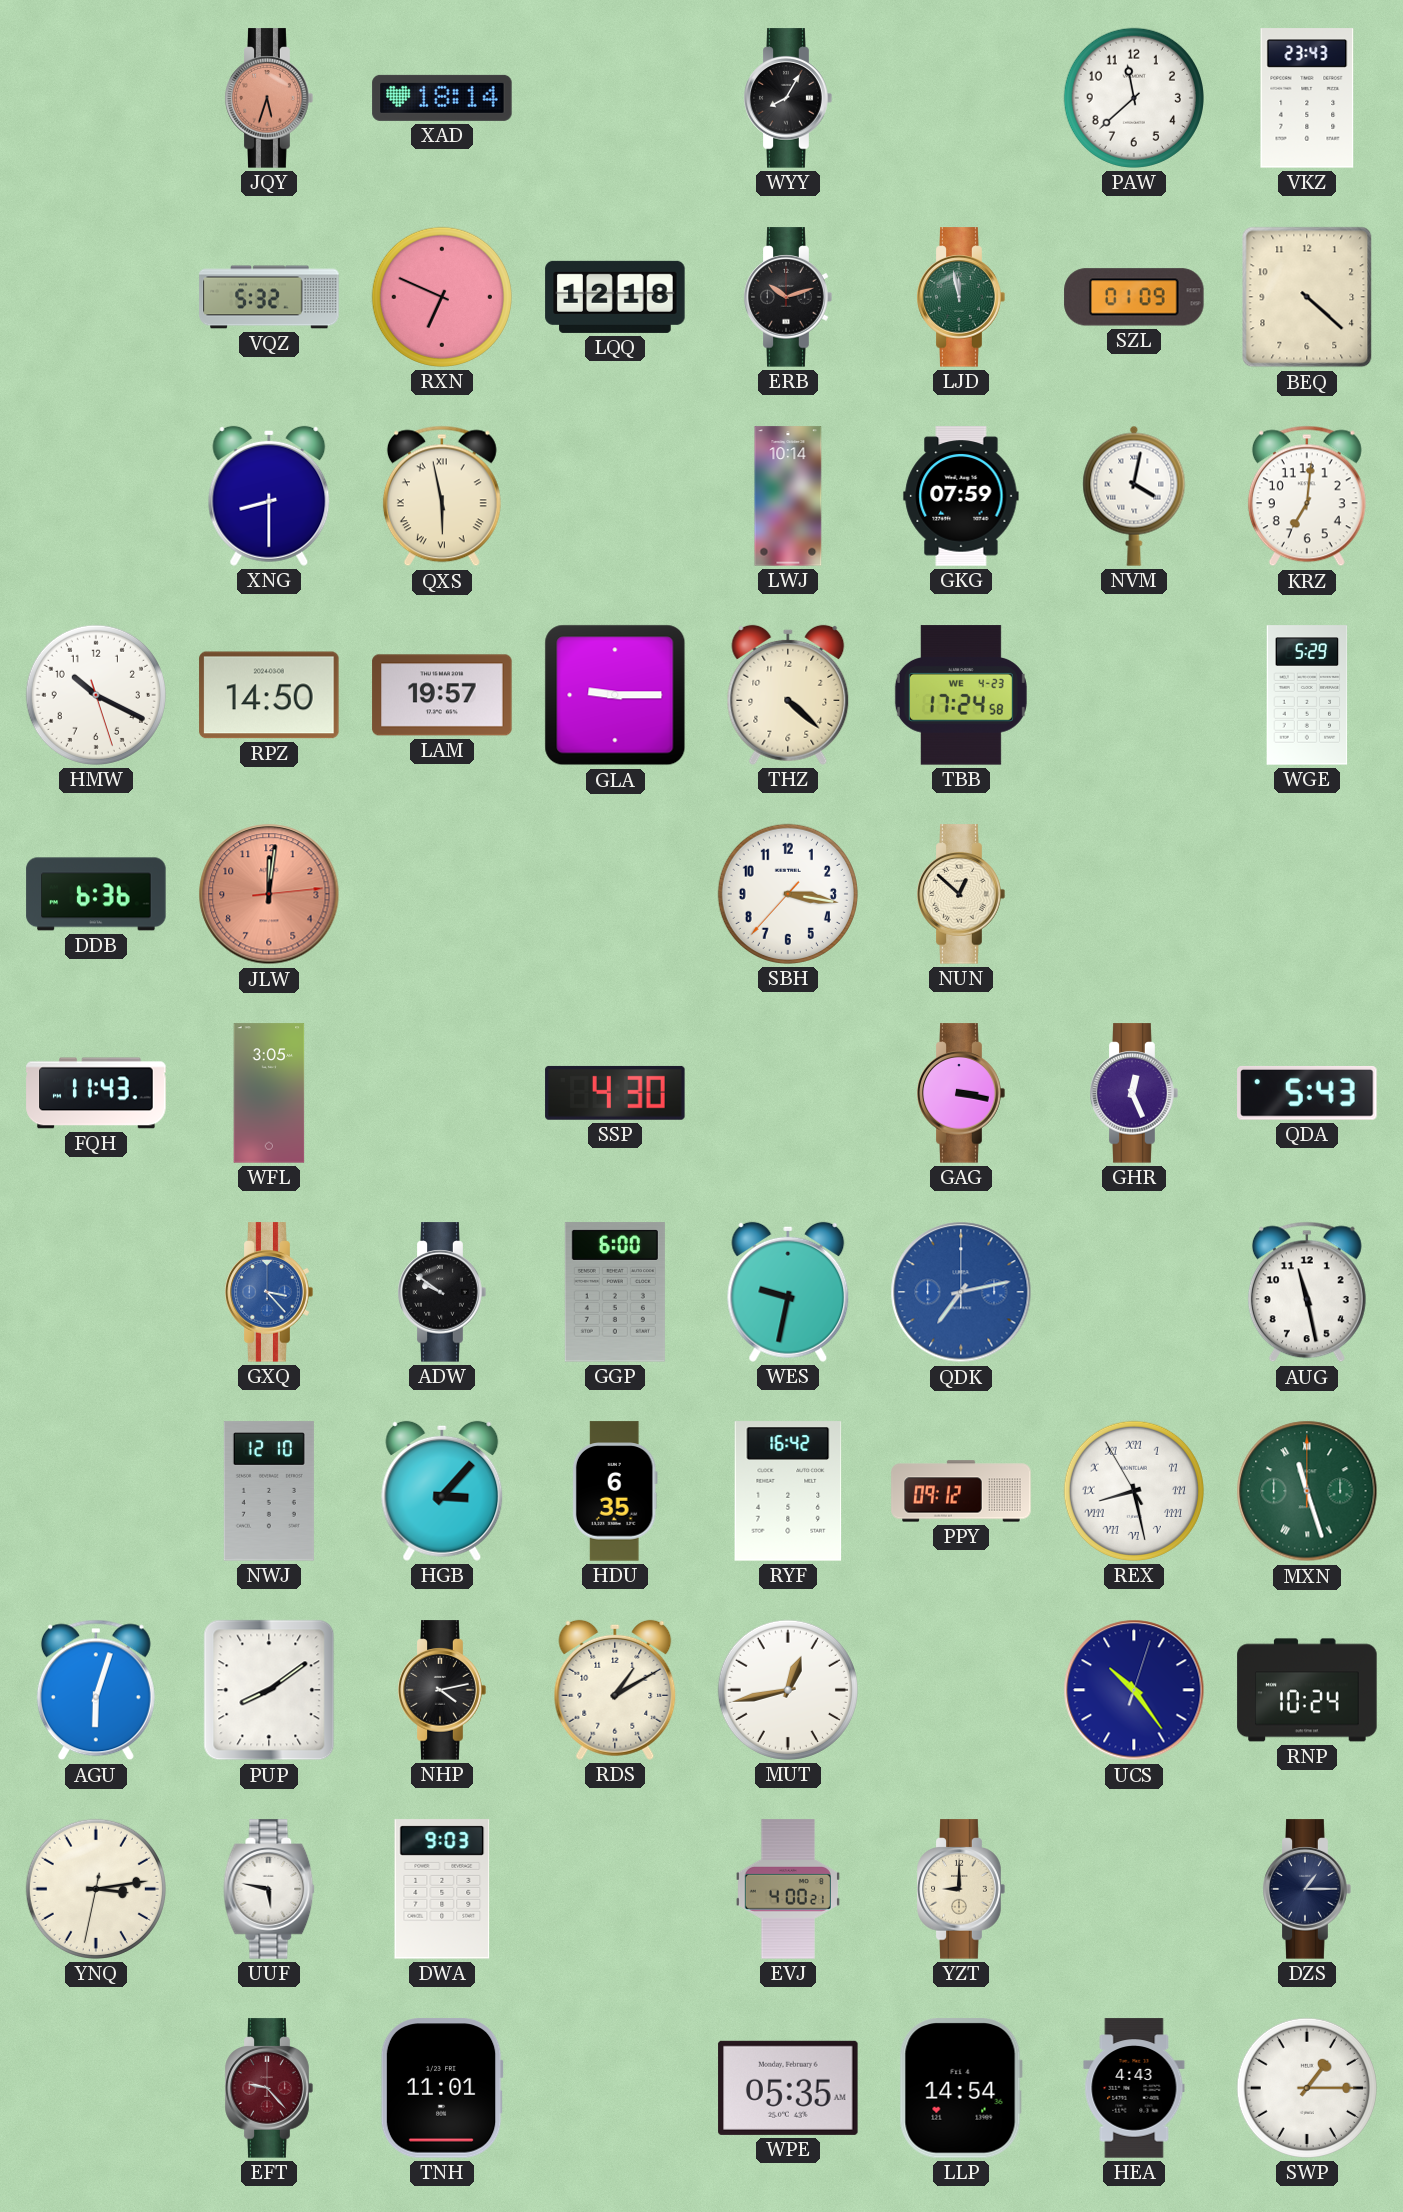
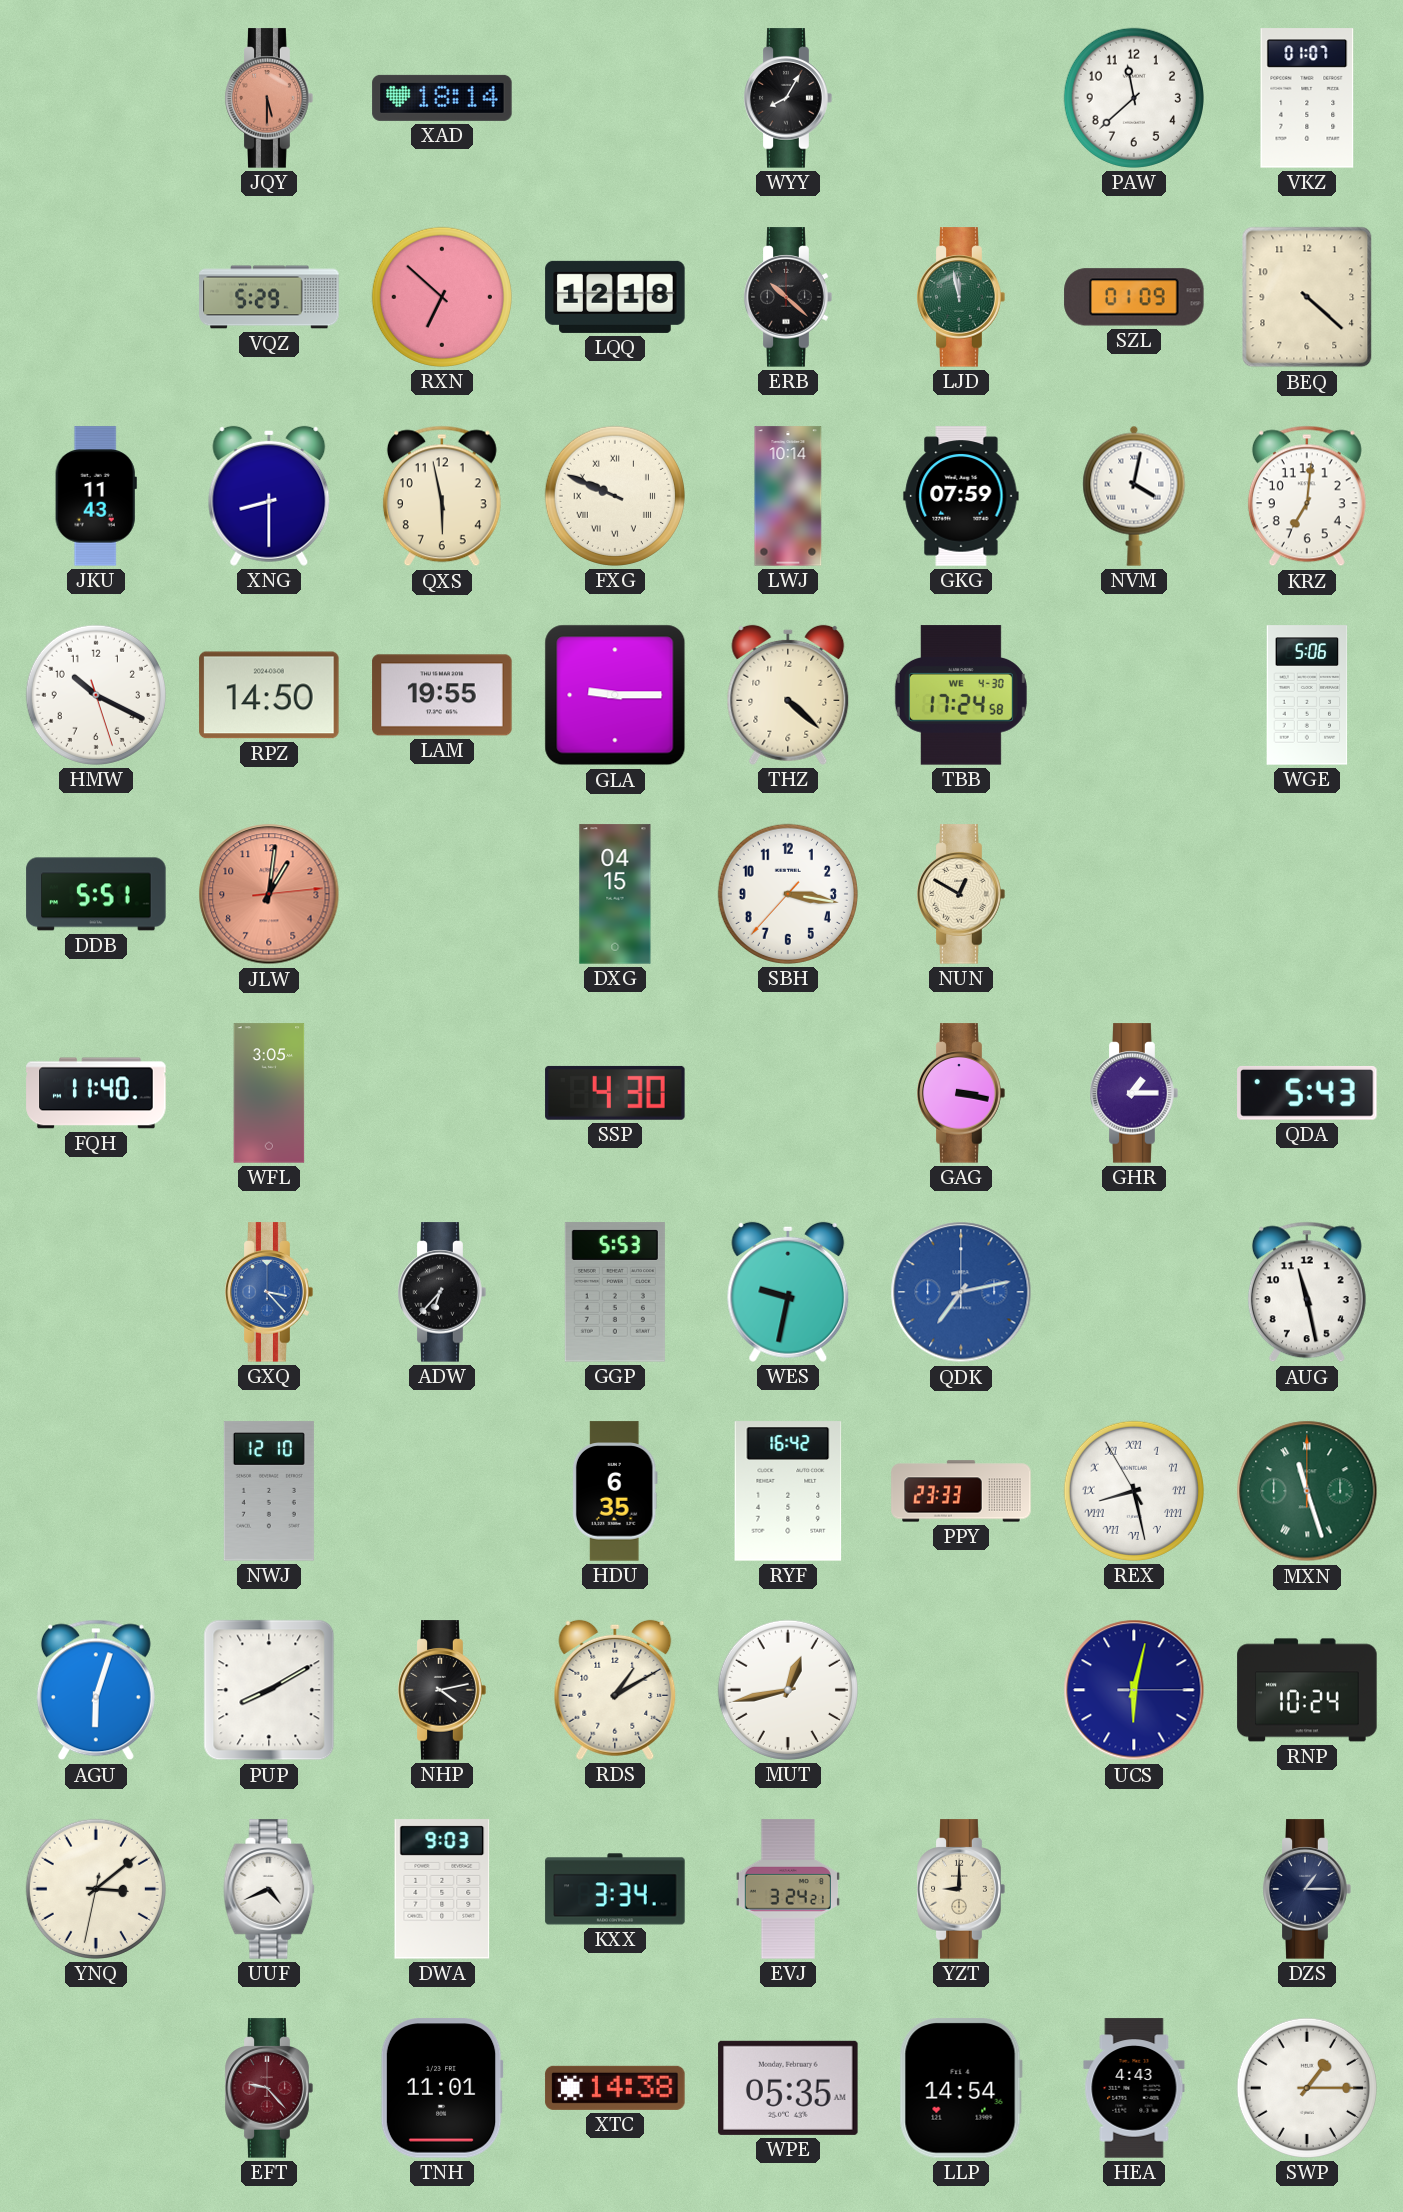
JQY: 5:33 -> 5:30 (269, 98)
VKZ: 23:43 -> 01:07 (1307, 98)
VQZ: 5:32 -> 5:29 (269, 297)
RXN: 6:49 -> 6:52 (442, 297)
ERB: 10:12 -> 10:22 (788, 297)
JKU: none -> 11:43 (96, 496)
QXS numerals: Roman -> Arabic (442, 496)
FXG: none -> 9:49 (615, 496)
LAM: 19:57 -> 19:55 (442, 695)
TBB date: WE 4-23 -> WE 4-30 (961, 695)
WGE: 5:29 -> 5:06 (1307, 695)
DDB: 6:36 -> 5:51 (96, 894)
JLW: 12:01 -> 1:01 (269, 894)
DXG: none -> 04:15 (615, 894)
NUN: 12:52 -> 12:50 (961, 894)
FQH: 11:43 -> 11:40 (96, 1093)
GHR: 12:26 -> 1:15 (1134, 1093)
ADW: 9:51 -> 6:37 (442, 1292)
GGP: 6:00 -> 5:53 (615, 1292)
HGB: 3:07 -> none (442, 1491)
PPY: 09:12 -> 23:33 (961, 1491)
PUP: 8:09 -> 8:10 (269, 1690)
UCS: 10:24 -> 6:02 (1134, 1690)
YNQ: 3:13 -> 3:08 (96, 1889)
UUF: 5:47 -> 4:41 (269, 1889)
KXX: none -> 3:34 (615, 1889)
EVJ: 4:00 -> 3:24 (788, 1889)
XTC: none -> 14:38 (615, 2088)
